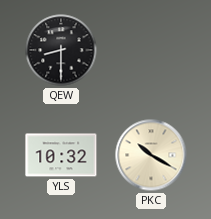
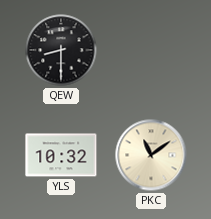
PKC: 10:20 -> 11:09 (151, 155)
